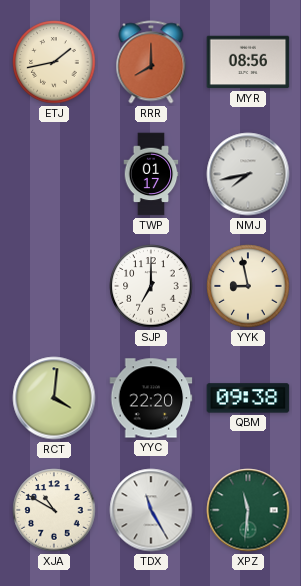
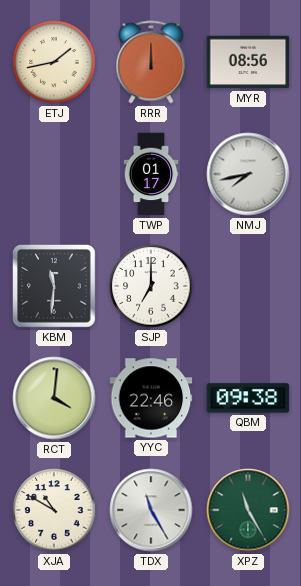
RRR: 8:00 -> 12:00 (151, 62)
KBM: none -> 11:31 (54, 286)
YYK: 8:58 -> none (248, 286)
YYC: 22:20 -> 22:46 (151, 398)
XPZ: 11:31 -> 11:25 (248, 510)
